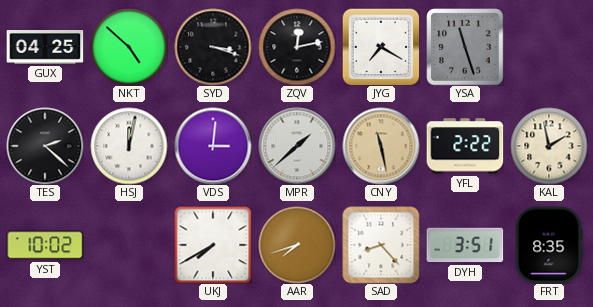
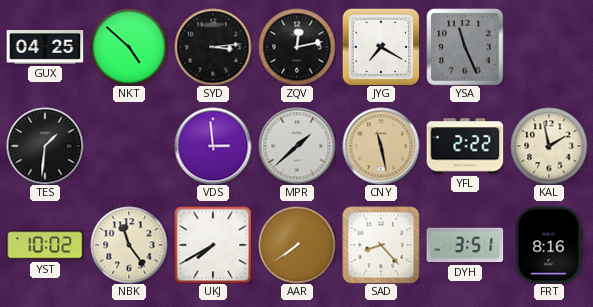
SYD: 3:18 -> 3:14 (213, 47)
YSA: 11:27 -> 11:26 (465, 47)
TES: 2:22 -> 1:31 (45, 146)
HSJ: 12:02 -> none (129, 146)
VDS: 3:01 -> 2:59 (213, 146)
NBK: none -> 11:24 (129, 245)
AAR: 7:42 -> 7:39 (297, 245)
FRT: 8:35 -> 8:16 (549, 245)
